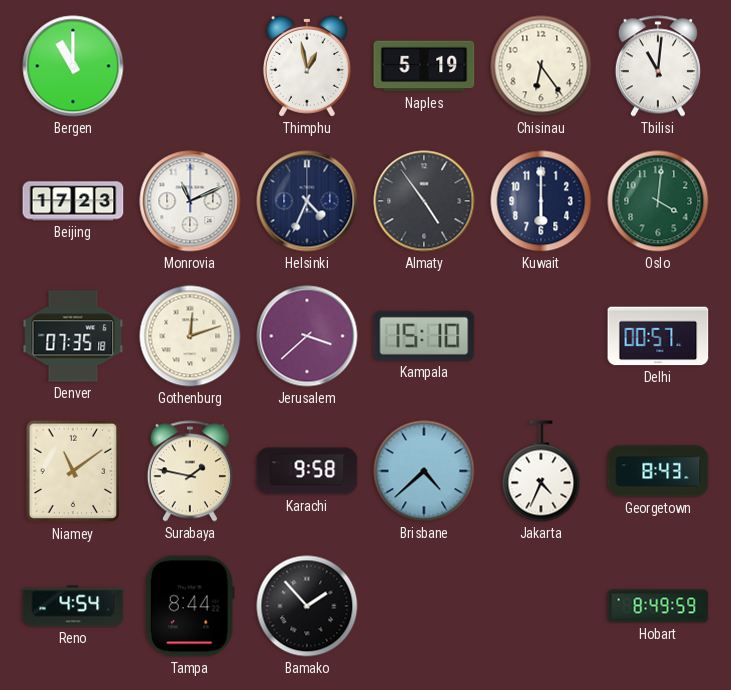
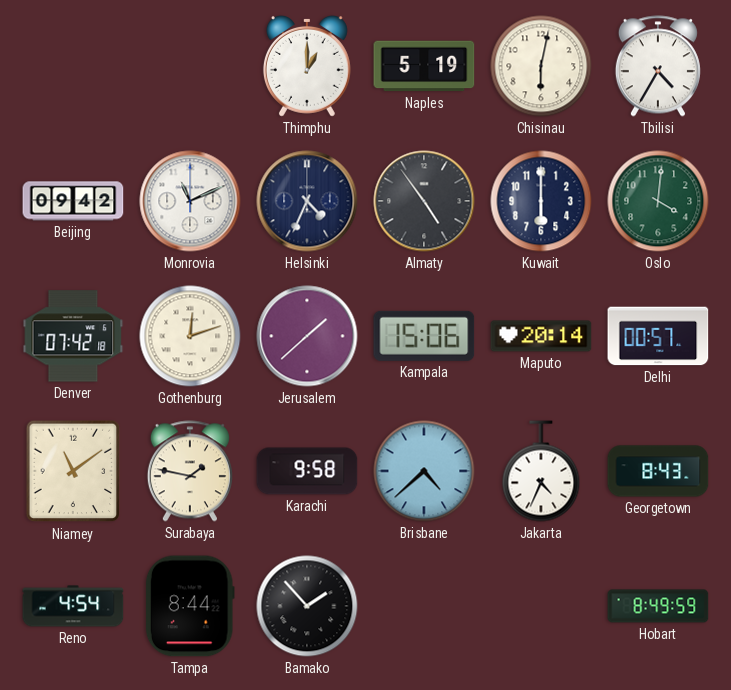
Bergen: 11:00 -> none (73, 66)
Thimphu: 12:58 -> 1:00 (307, 66)
Chisinau: 6:24 -> 6:02 (541, 66)
Tbilisi: 11:01 -> 4:35 (658, 66)
Beijing: 17:23 -> 09:42 (73, 201)
Denver: 07:35 -> 07:42 (73, 336)
Jerusalem: 3:38 -> 1:38 (307, 336)
Kampala: 15:10 -> 15:06 (424, 336)
Maputo: none -> 20:14 (541, 336)
